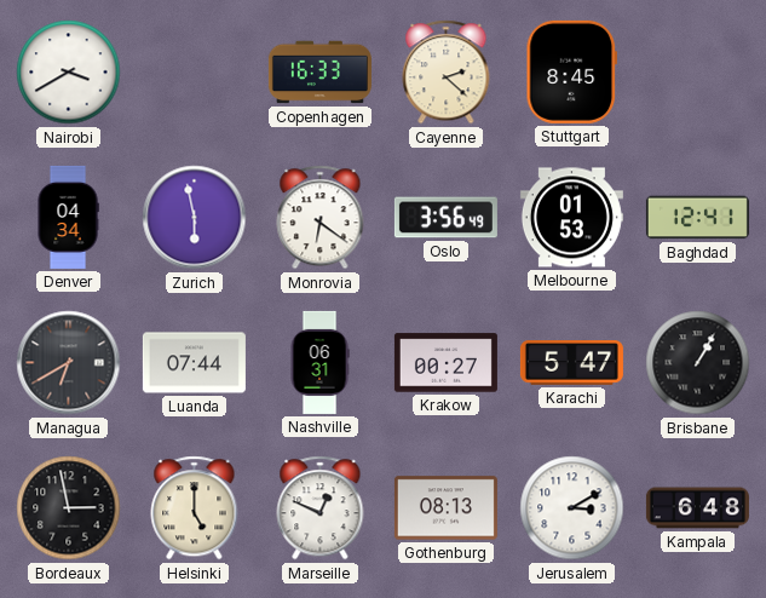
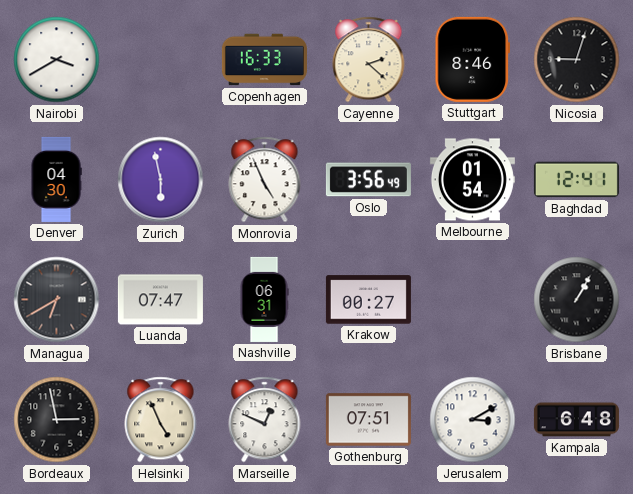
Stuttgart: 8:45 -> 8:46 (472, 59)
Nicosia: none -> 9:03 (577, 60)
Denver: 04:34 -> 04:30 (56, 179)
Monrovia: 6:21 -> 4:56 (265, 180)
Melbourne: 01:53 -> 01:54 (472, 180)
Luanda: 07:44 -> 07:47 (160, 300)
Karachi: 5:47 -> none (571, 363)
Helsinki: 5:00 -> 4:56 (161, 420)
Gothenburg: 08:13 -> 07:51 (368, 420)
